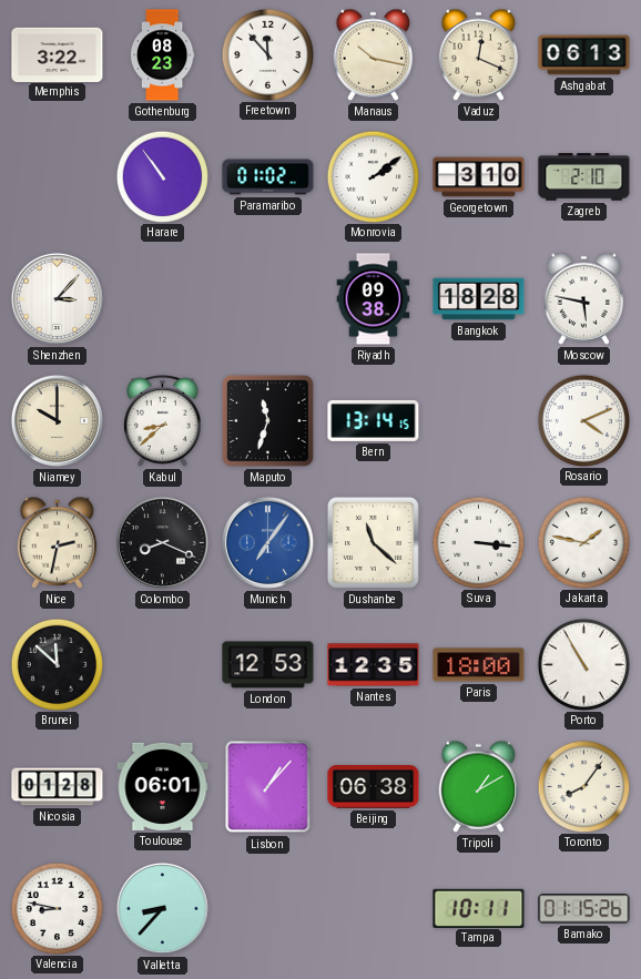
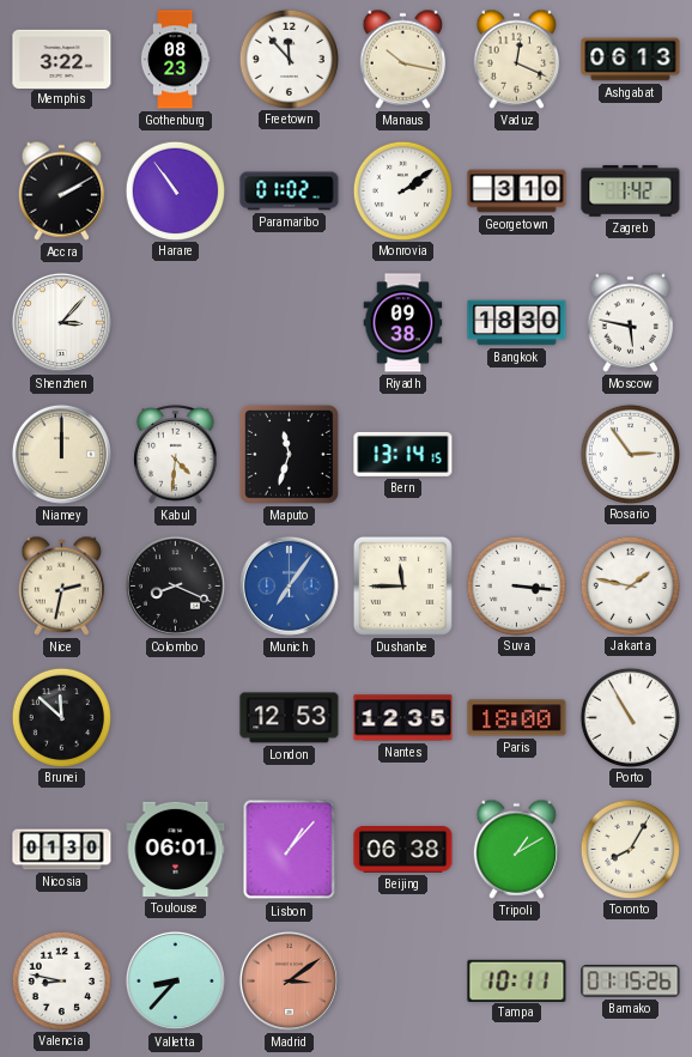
Accra: none -> 2:10 (62, 190)
Zagreb: 2:10 -> 1:42 (631, 192)
Bangkok: 18:28 -> 18:30 (517, 323)
Niamey: 10:00 -> 12:00 (61, 454)
Kabul: 8:38 -> 4:31 (176, 455)
Rosario: 4:11 -> 2:54 (630, 454)
Dushanbe: 11:22 -> 11:45 (402, 585)
Nicosia: 01:28 -> 01:30 (62, 850)
Toronto: 8:06 -> 8:05 (630, 849)
Madrid: none -> 3:09 (289, 980)
